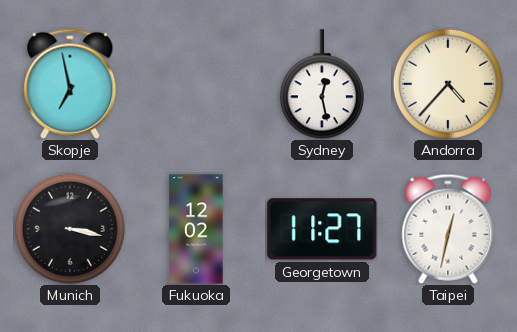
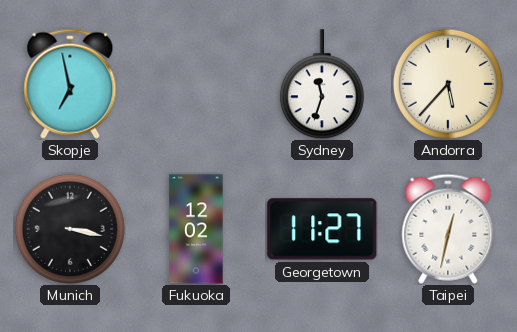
Sydney: 12:28 -> 11:33 (322, 84)
Andorra: 4:37 -> 5:37 (448, 84)
